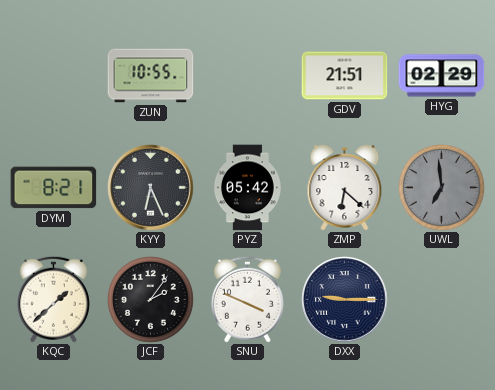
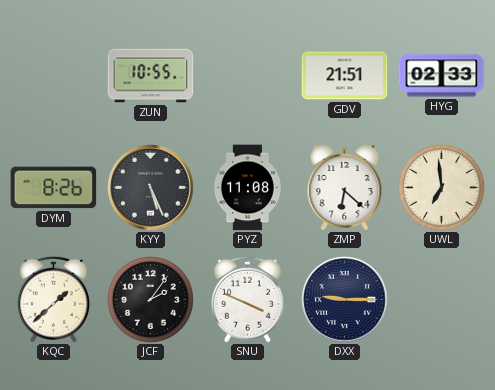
HYG: 02:29 -> 02:33 (442, 76)
DYM: 8:21 -> 8:26 (54, 188)
KYY: 6:26 -> 5:26 (151, 188)
PYZ: 05:42 -> 11:08 (247, 188)
UWL dial: grey -> cream (442, 188)
